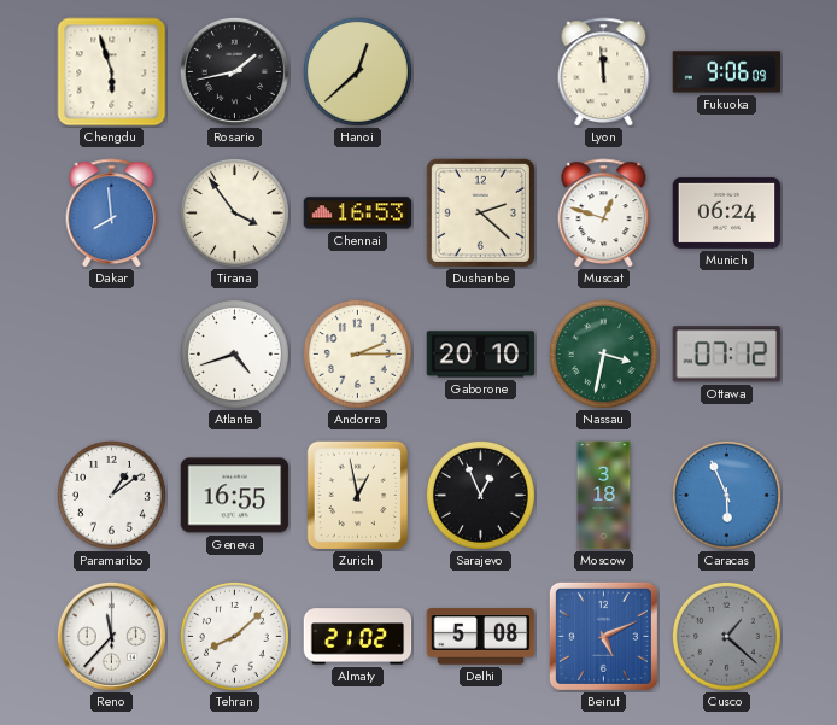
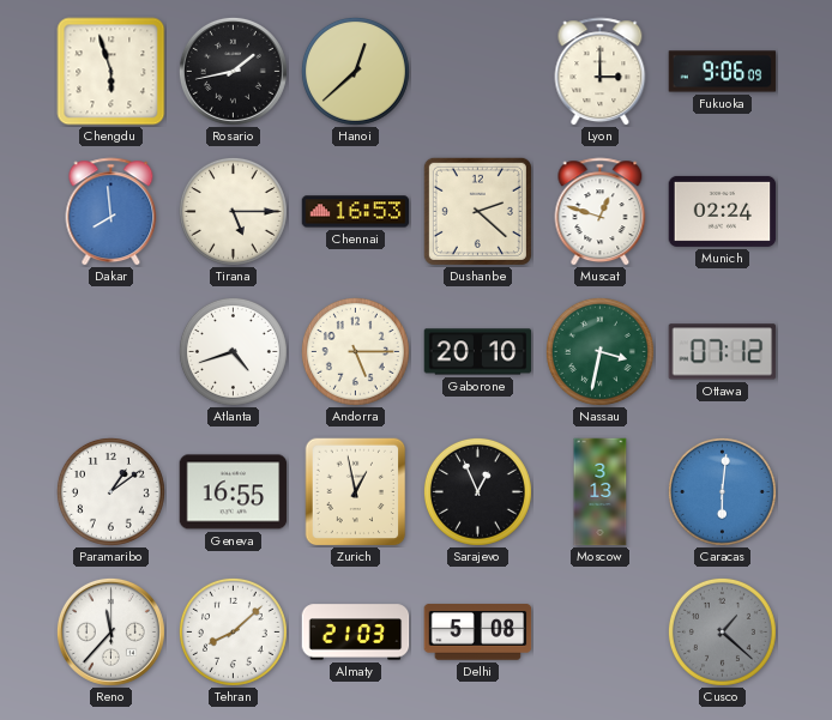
Lyon: 11:59 -> 3:00 (601, 72)
Tirana: 3:54 -> 5:15 (233, 211)
Munich: 06:24 -> 02:24 (723, 211)
Andorra: 2:15 -> 5:15 (355, 351)
Moscow: 3:18 -> 3:13 (601, 492)
Caracas: 5:56 -> 6:01 (722, 491)
Almaty: 21:02 -> 21:03 (356, 633)
Beirut: 5:11 -> none (603, 636)
